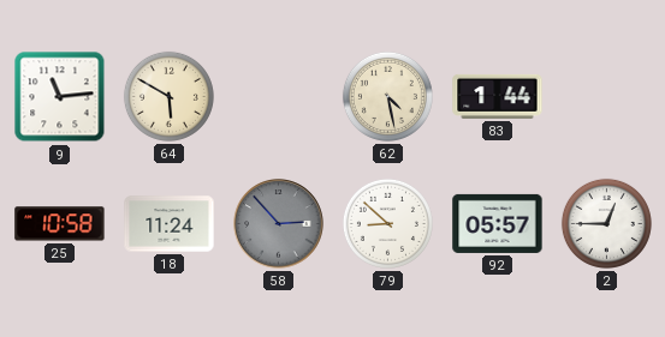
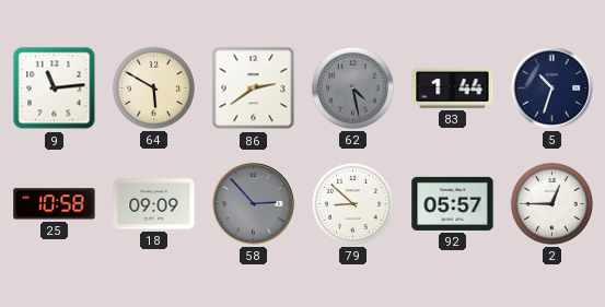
86: none -> 2:39 (254, 88)
62 dial: cream -> grey (352, 87)
5: none -> 10:33 (552, 88)
18: 11:24 -> 09:09 (154, 204)
